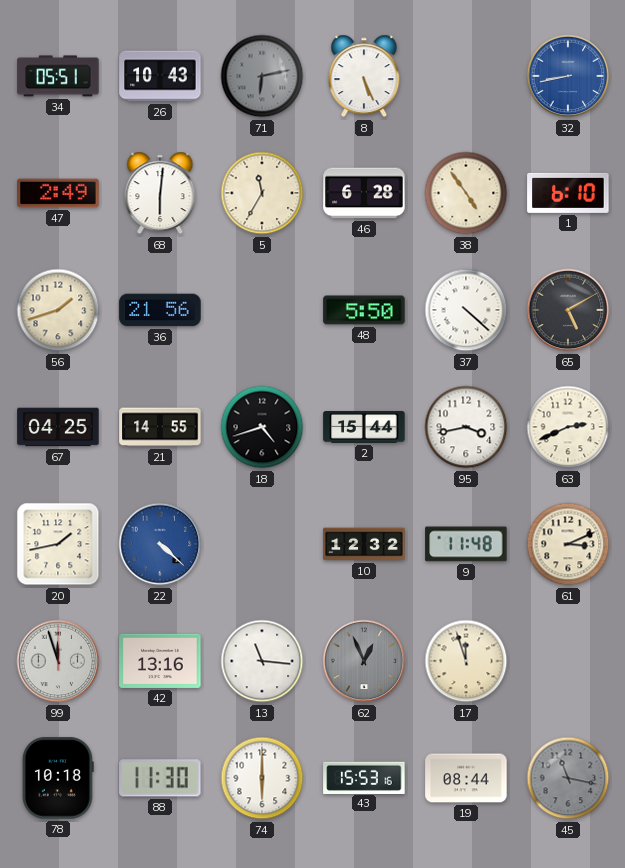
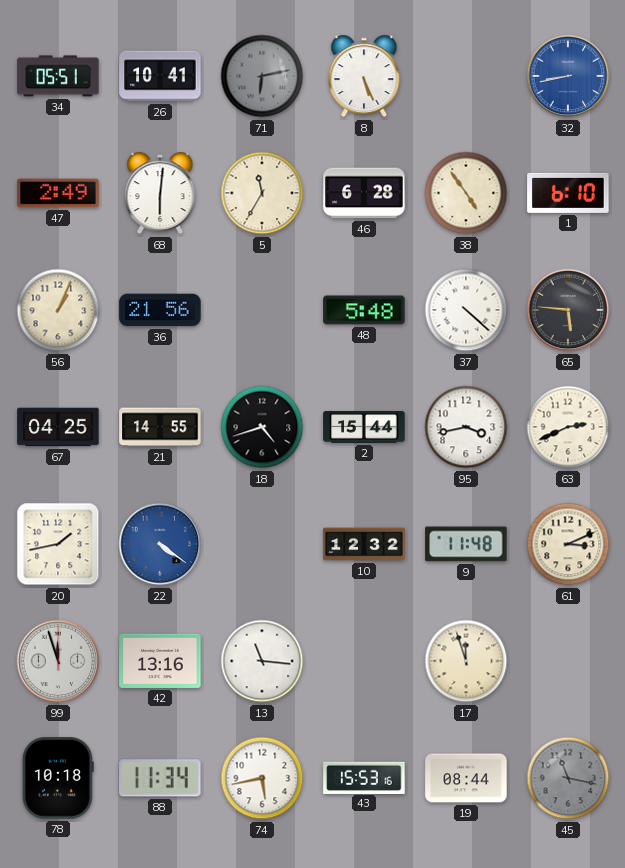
26: 10:43 -> 10:41 (160, 76)
56: 1:42 -> 1:04 (58, 310)
48: 5:50 -> 5:48 (364, 310)
65: 5:10 -> 5:46 (568, 310)
22: 4:22 -> 4:21 (160, 544)
62: 12:56 -> none (364, 661)
88: 11:30 -> 11:34 (160, 778)
74: 6:00 -> 5:43 (262, 778)
